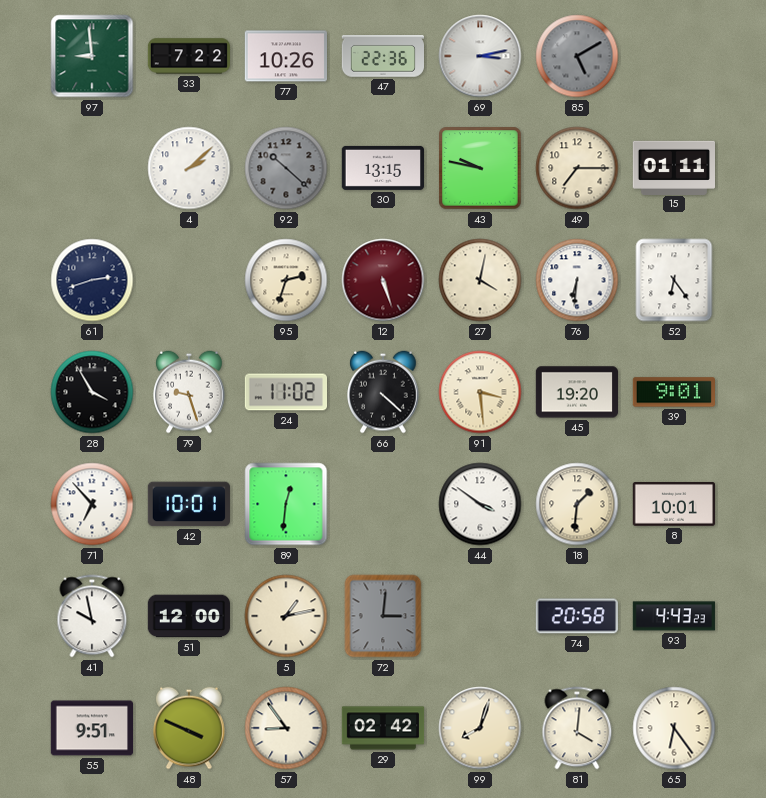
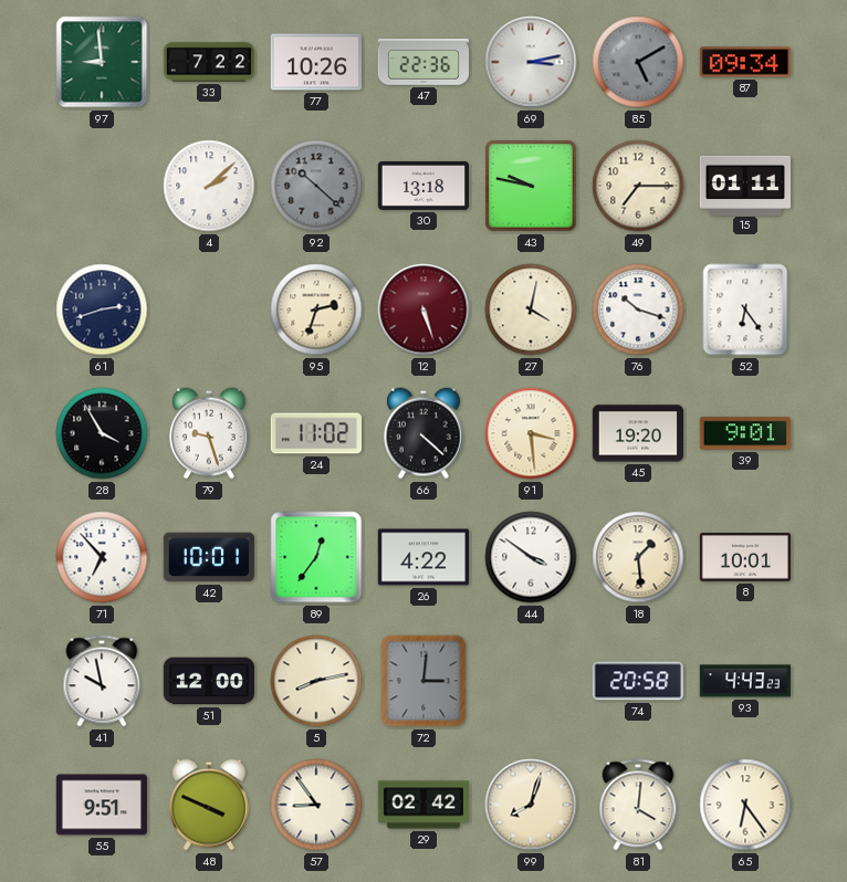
87: none -> 09:34 (744, 62)
30: 13:15 -> 13:18 (422, 186)
76: 6:31 -> 10:18 (638, 309)
89: 12:31 -> 12:36 (316, 557)
26: none -> 4:22 (422, 557)
18: 1:31 -> 1:29 (638, 557)
5: 1:13 -> 8:13 (316, 681)
